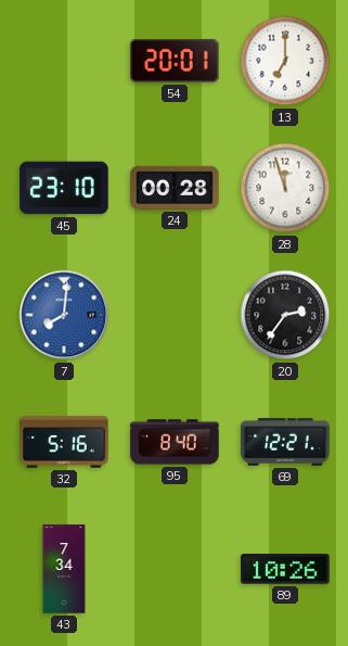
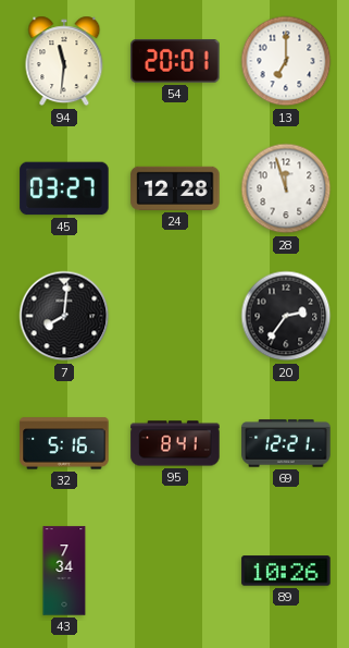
94: none -> 11:31 (64, 61)
45: 23:10 -> 03:27 (64, 188)
24: 00:28 -> 12:28 (175, 188)
7 dial: blue -> black (64, 316)
95: 8:40 -> 8:41 (175, 443)
